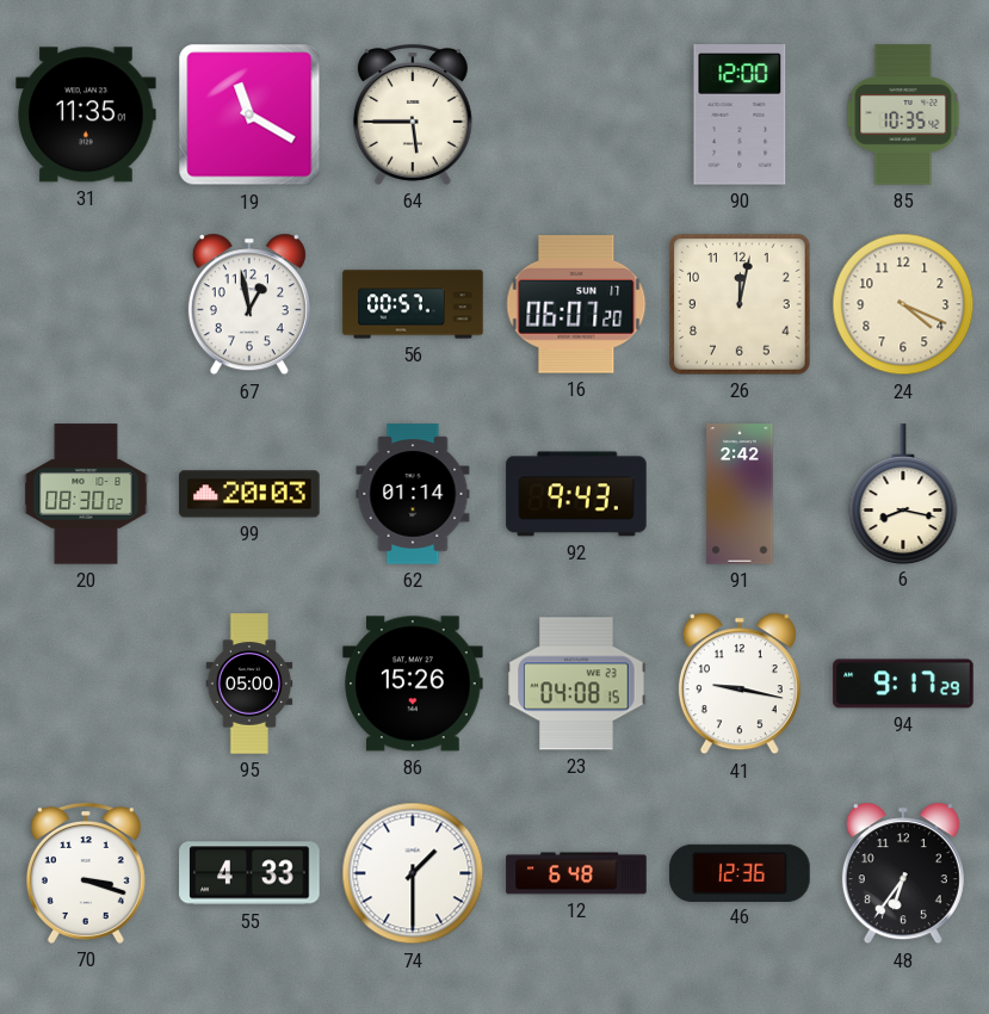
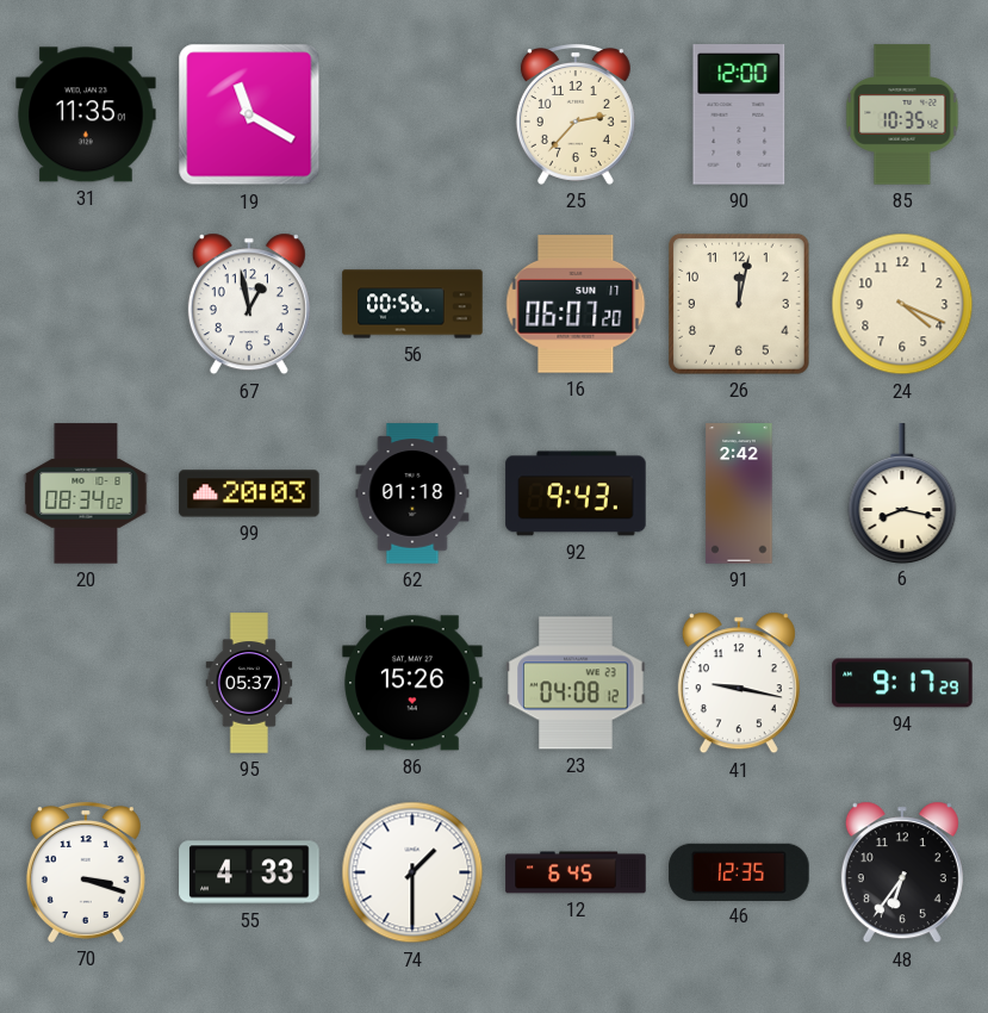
64: 5:45 -> none (413, 116)
25: none -> 2:37 (576, 116)
56: 00:57 -> 00:56 (412, 304)
20: 08:30 -> 08:34 (86, 493)
62: 01:14 -> 01:18 (412, 493)
95: 05:00 -> 05:37 (249, 683)
23: 04:08:15 -> 04:08:12 (576, 683)
12: 6:48 -> 6:45 (576, 872)
46: 12:36 -> 12:35 (739, 871)
